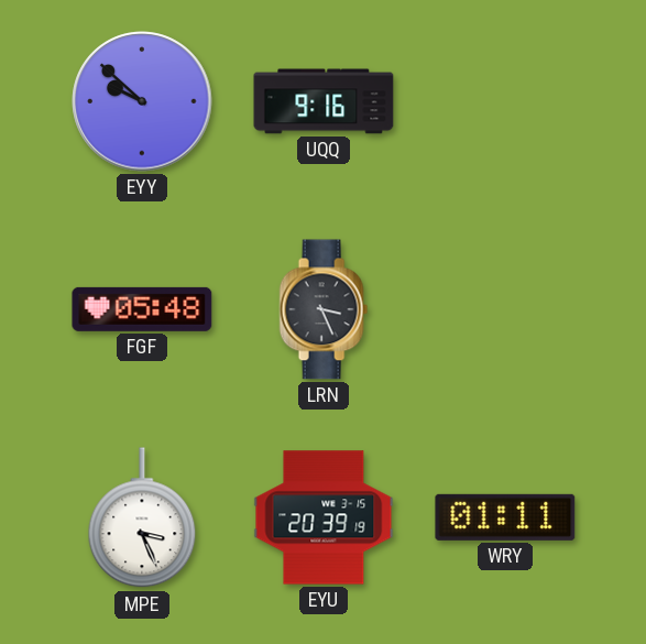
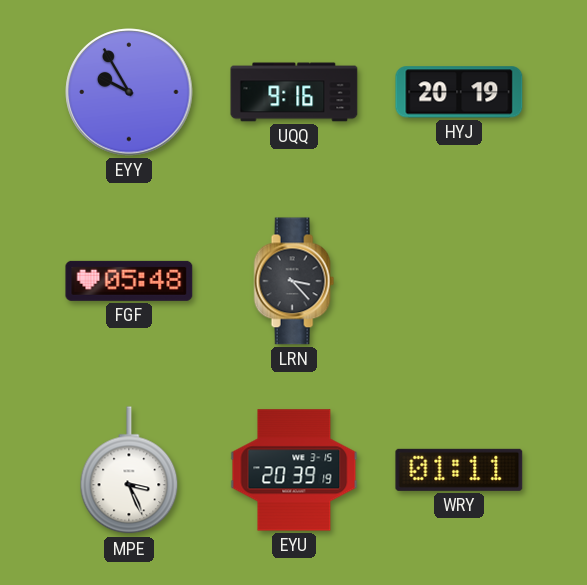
EYY: 9:52 -> 9:55 (129, 92)
HYJ: none -> 20:19 (459, 92)
LRN: 3:26 -> 3:23 (294, 281)
